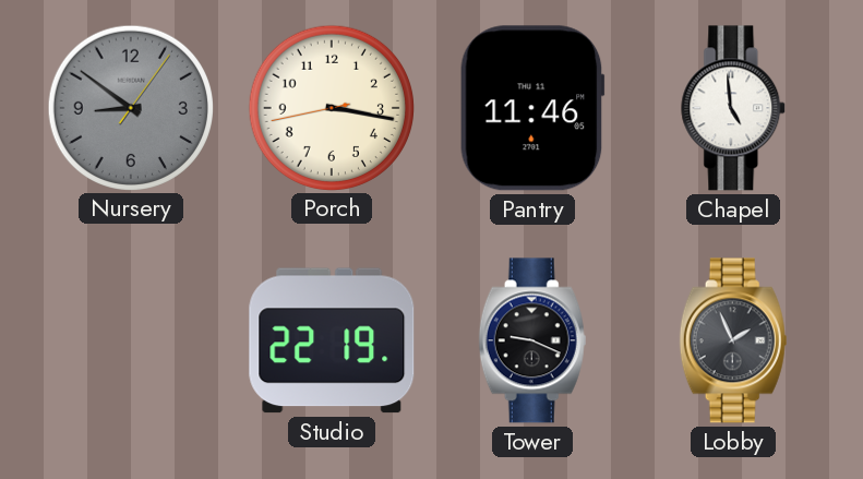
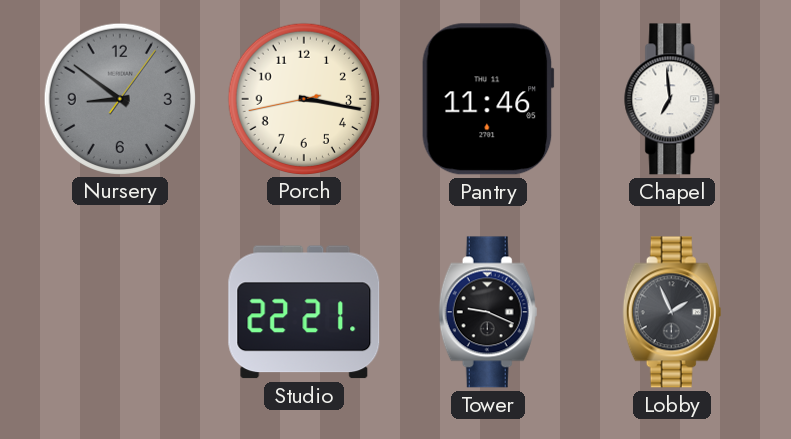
Chapel: 4:59 -> 6:59 (673, 99)
Studio: 22:19 -> 22:21 (304, 312)
